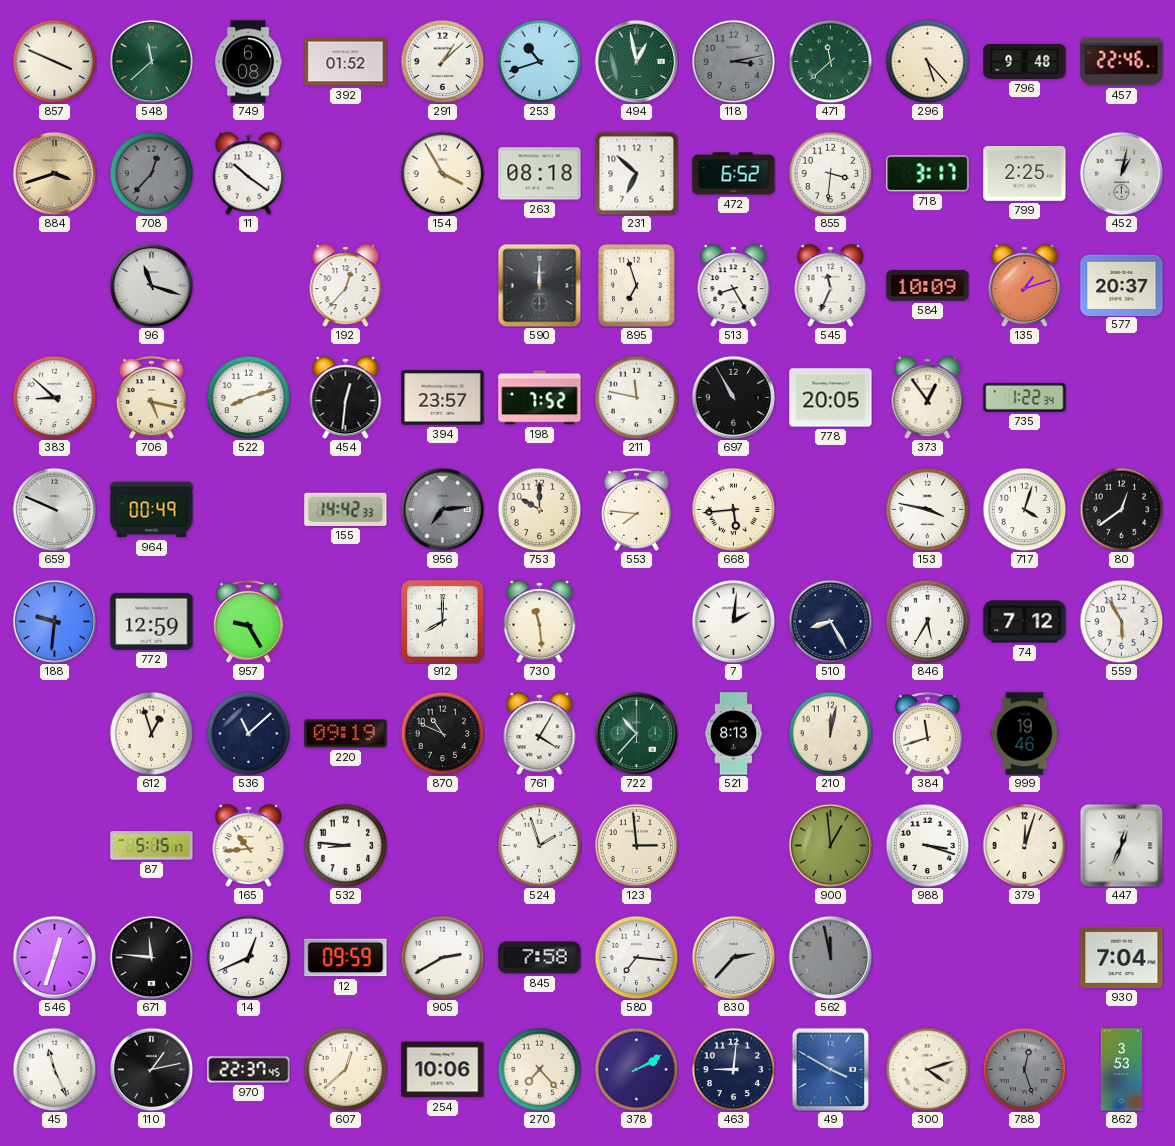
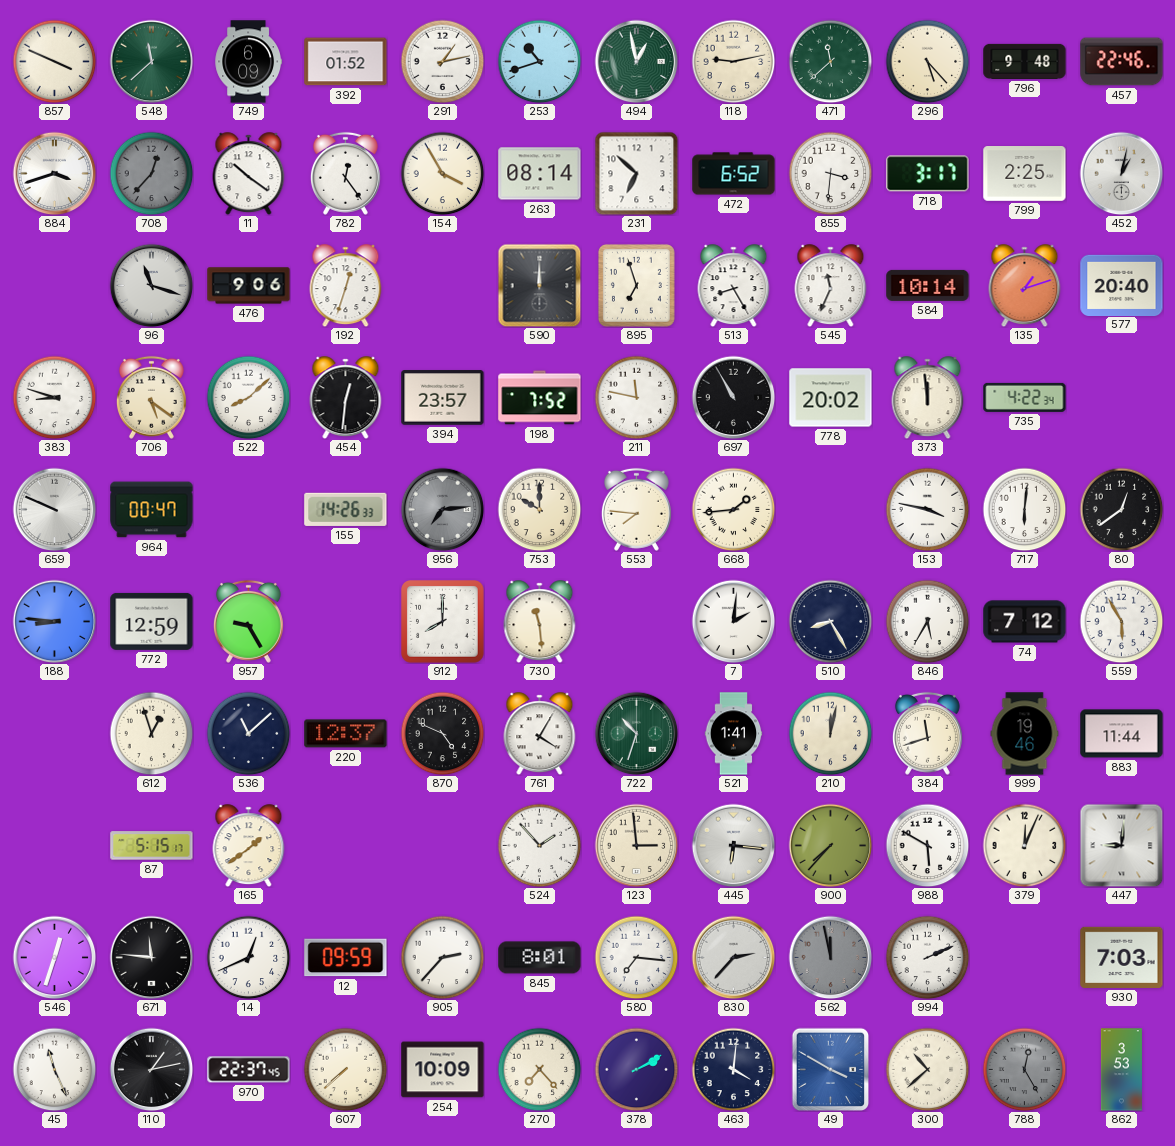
749: 6:08 -> 6:09 (248, 62)
291: 1:08 -> 1:13 (442, 61)
118: 3:13 -> 9:13 (733, 61)
118 dial: grey -> cream (733, 61)
884 dial: champagne -> white (54, 173)
782: none -> 12:24 (345, 173)
263: 08:18 -> 08:14 (540, 174)
476: none -> 9:06 (249, 286)
192: 12:37 -> 12:33 (346, 286)
584: 10:09 -> 10:14 (928, 285)
577: 20:37 -> 20:40 (1122, 285)
383: 8:52 -> 8:48 (54, 397)
706: 5:17 -> 5:21 (151, 397)
522: 8:12 -> 8:08 (248, 397)
778: 20:05 -> 20:02 (831, 398)
373: 12:54 -> 11:59 (928, 398)
735: 1:22 -> 4:22 (1025, 397)
964: 00:49 -> 00:47 (152, 510)
155: 14:42 -> 14:26 (346, 509)
668: 5:44 -> 1:44 (733, 509)
717: 4:03 -> 6:01 (1024, 509)
188: 9:31 -> 8:46 (54, 621)
220: 09:19 -> 12:37 (346, 734)
870: 10:49 -> 4:49 (442, 733)
722: 10:37 -> 10:33 (636, 733)
521: 8:13 -> 1:41 (734, 734)
883: none -> 11:44 (1122, 734)
165: 10:44 -> 1:39 (249, 846)
532: 8:46 -> none (345, 845)
524: 1:57 -> 1:53 (539, 845)
445: none -> 6:16 (733, 845)
900: 12:59 -> 7:37 (830, 845)
988: 3:18 -> 5:50 (927, 845)
379: 12:03 -> 12:04 (1024, 845)
447: 12:34 -> 9:01 (1121, 845)
905: 2:40 -> 2:37 (442, 957)
845: 7:58 -> 8:01 (540, 958)
994: none -> 2:11 (927, 957)
930: 7:04 -> 7:03 (1122, 957)
607: 12:38 -> 7:38 (345, 1069)
254: 10:06 -> 10:09 (443, 1070)
463: 9:01 -> 4:01 (733, 1069)
300: 4:12 -> 10:38 (927, 1069)
788: 12:27 -> 12:25 (1024, 1069)
